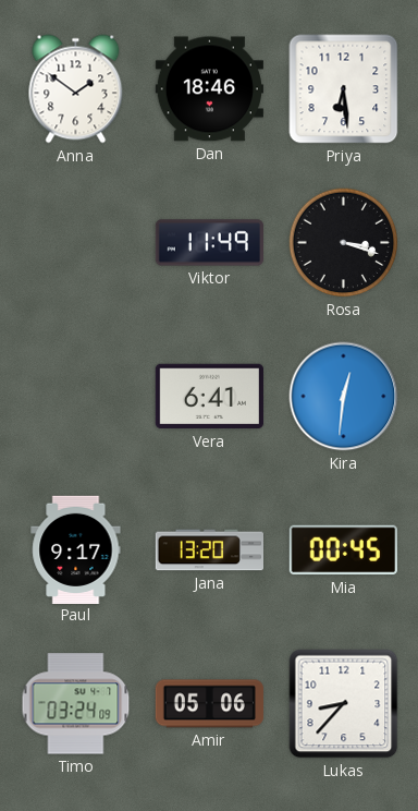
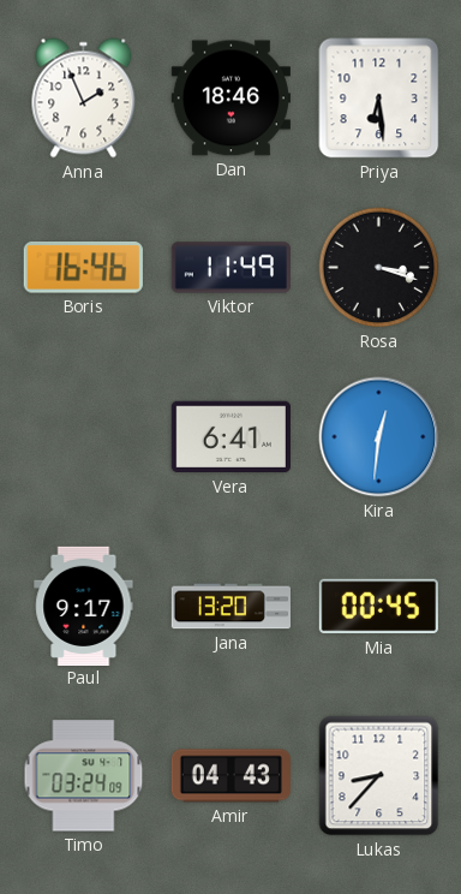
Anna: 1:51 -> 1:56 (84, 99)
Boris: none -> 16:46 (83, 268)
Amir: 05:06 -> 04:43 (230, 776)
